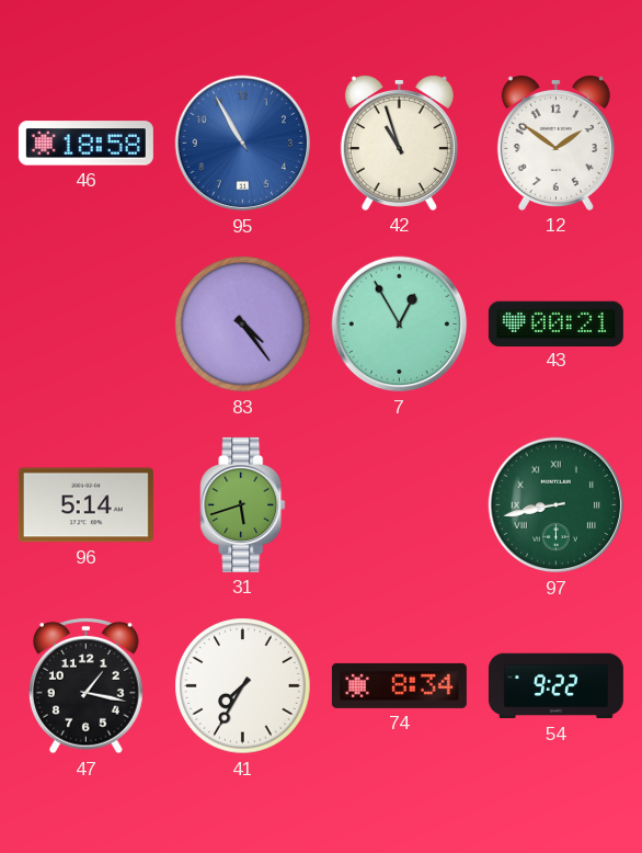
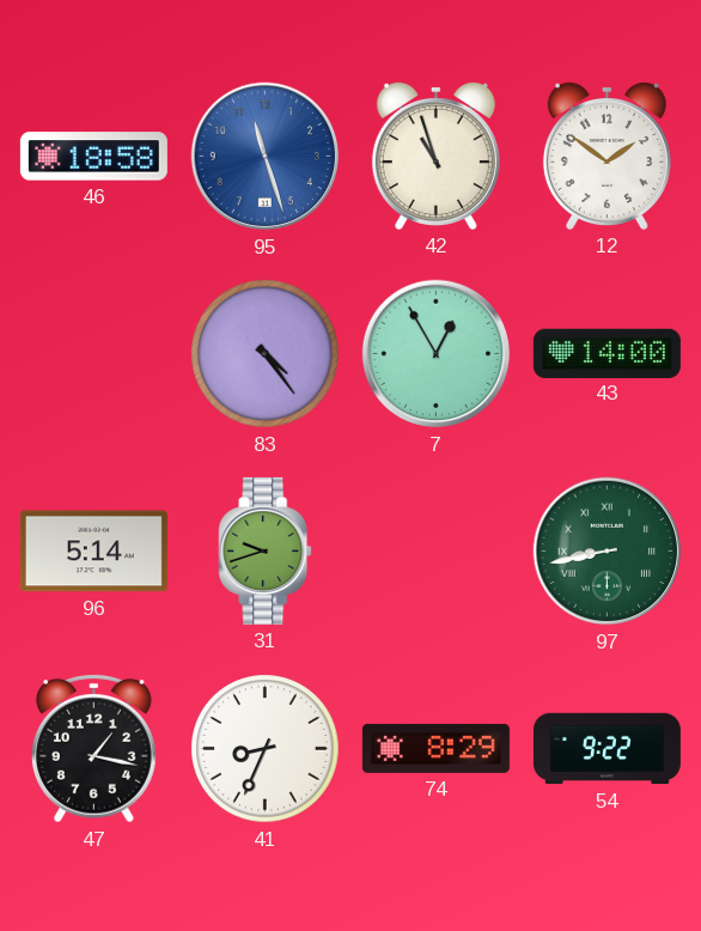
95: 10:55 -> 11:27 (266, 157)
43: 00:21 -> 14:00 (606, 353)
31: 5:42 -> 9:42 (266, 550)
41: 7:35 -> 8:34 (266, 749)
74: 8:34 -> 8:29 (435, 748)
